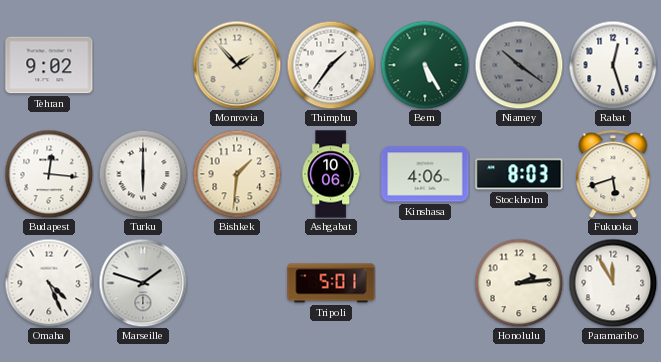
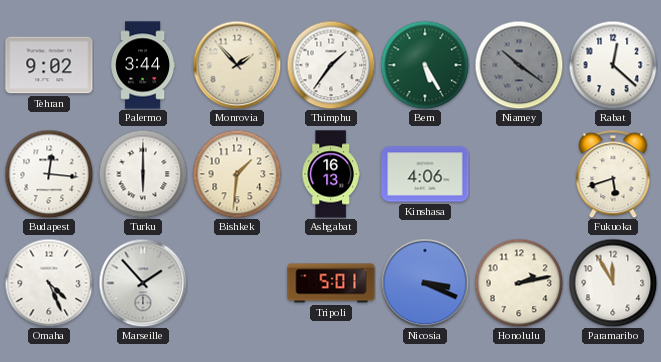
Palermo: none -> 3:44 (143, 65)
Rabat: 12:27 -> 12:22 (613, 65)
Ashgabat: 10:06 -> 16:13 (331, 174)
Stockholm: 8:03 -> none (519, 174)
Marseille: 1:48 -> 1:53 (143, 283)
Nicosia: none -> 3:19 (425, 283)
Honolulu: 2:14 -> 2:13 (519, 283)
